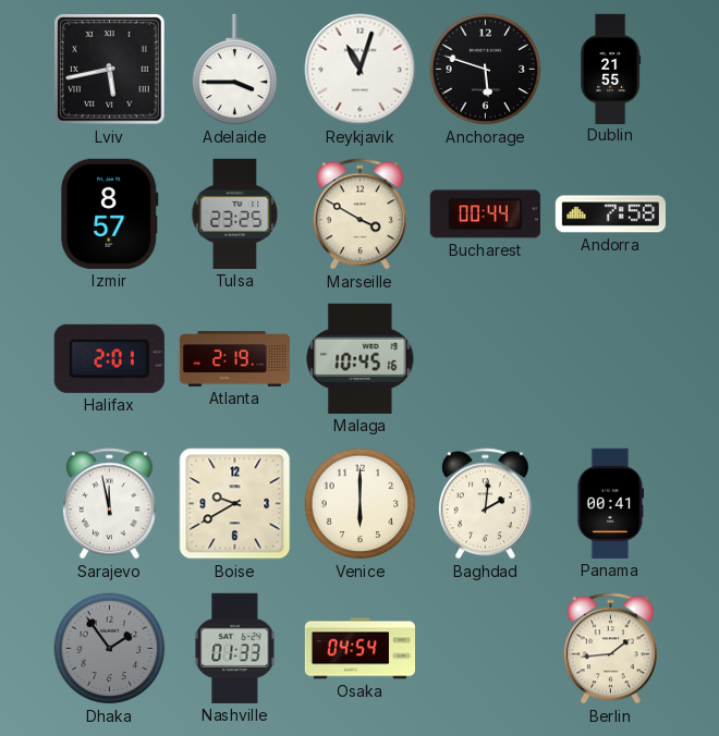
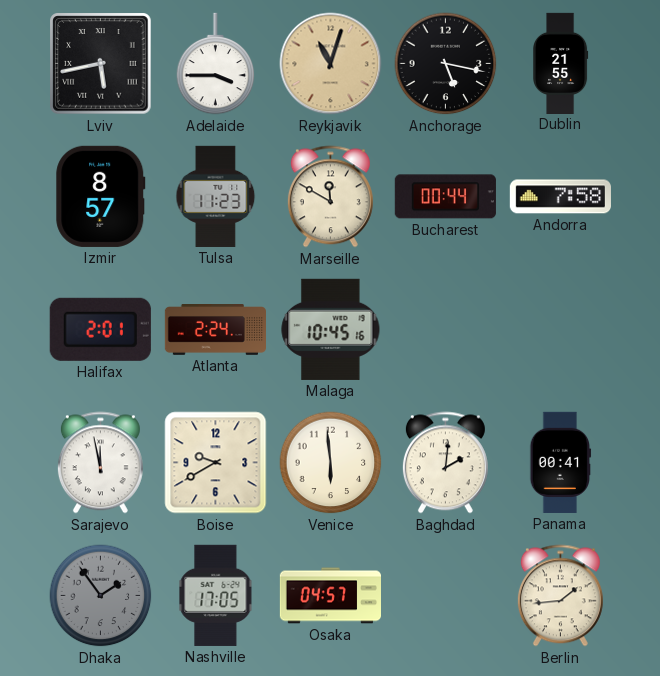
Reykjavik dial: white -> champagne (331, 64)
Anchorage: 5:48 -> 5:17 (446, 64)
Tulsa: 23:25 -> 11:23 (216, 196)
Marseille: 3:50 -> 11:50 (330, 197)
Atlanta: 2:19 -> 2:24 (215, 330)
Venice: 6:00 -> 5:59 (331, 463)
Nashville: 01:33 -> 17:05 (216, 595)
Osaka: 04:54 -> 04:57 (330, 596)
